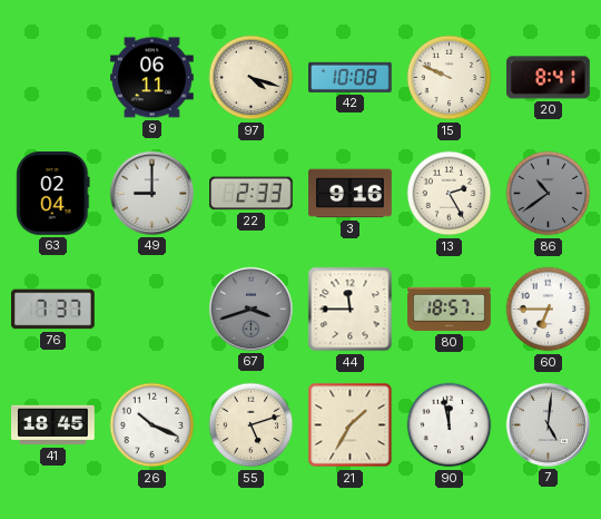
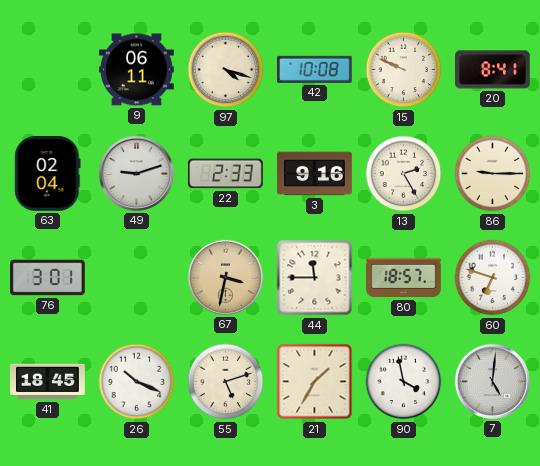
49: 9:00 -> 9:12 (136, 173)
86: 10:39 -> 9:15 (493, 174)
86 dial: grey -> cream (493, 174)
76: 7:37 -> 3:01 (48, 278)
67: 3:42 -> 3:32 (225, 277)
67 dial: grey -> champagne (225, 277)
60: 6:45 -> 6:48 (493, 278)
90: 11:58 -> 3:58 (404, 382)
